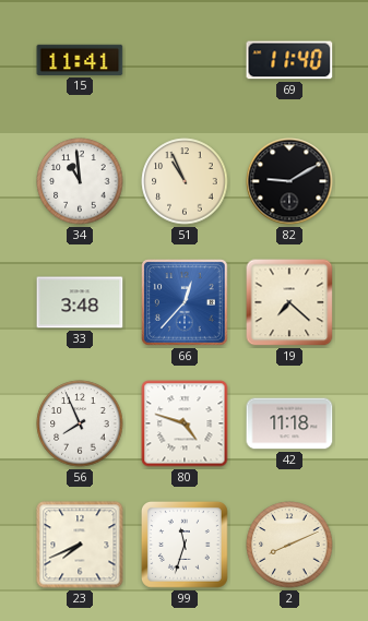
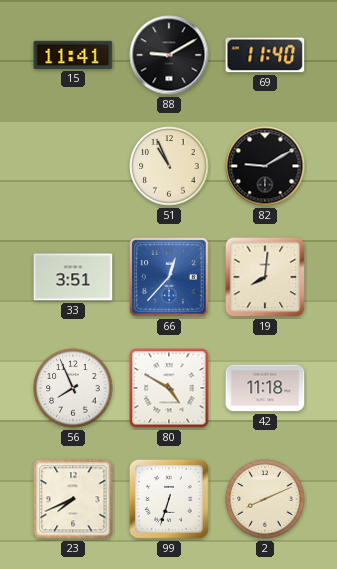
88: none -> 9:10 (169, 55)
34: 10:59 -> none (80, 181)
33: 3:48 -> 3:51 (73, 277)
19: 7:22 -> 8:01 (265, 277)
80: 4:48 -> 4:50 (169, 388)
99: 11:33 -> 6:33 (170, 500)
